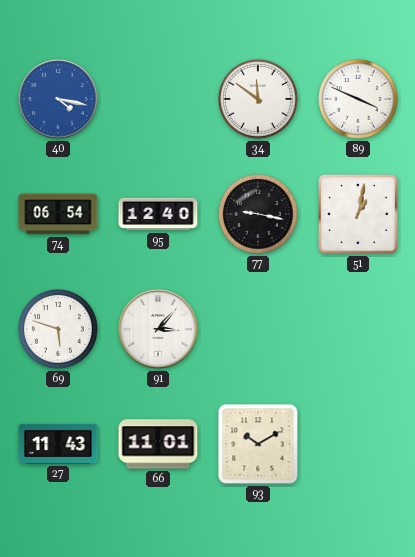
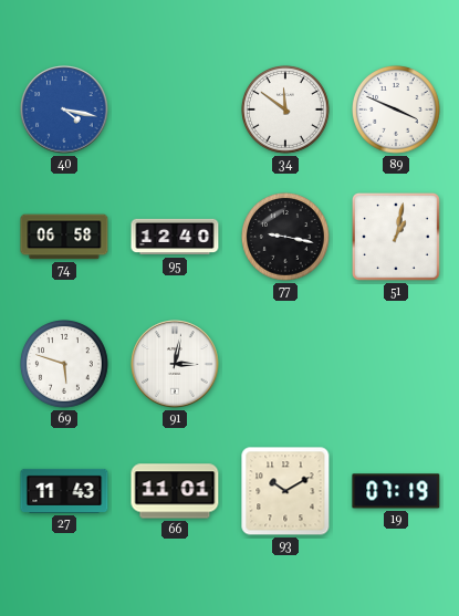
74: 06:54 -> 06:58 (64, 237)
91: 3:07 -> 3:02 (175, 364)
19: none -> 07:19 (396, 491)
